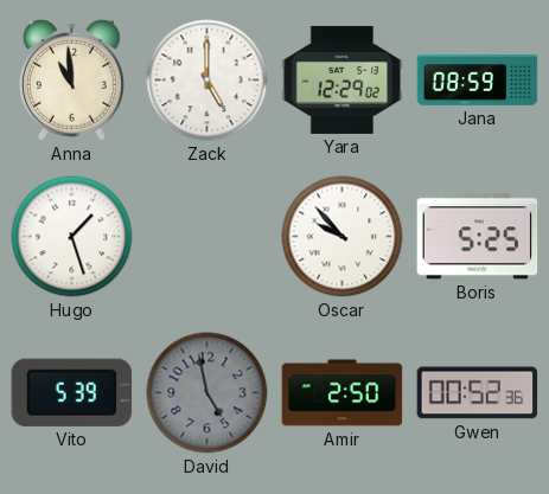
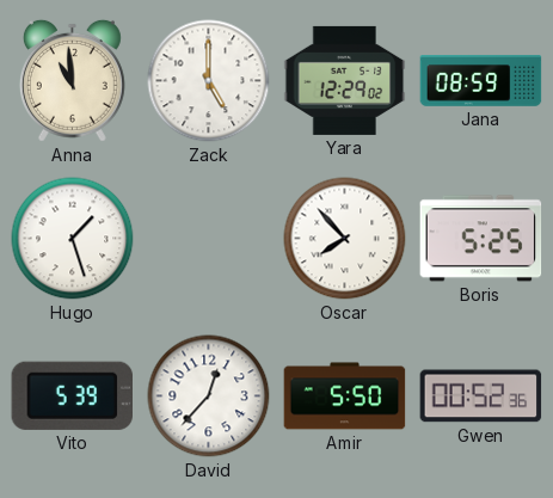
Oscar: 9:53 -> 7:53 (345, 239)
David: 4:58 -> 12:37 (209, 396)
David dial: grey -> white (209, 396)
Amir: 2:50 -> 5:50 (345, 396)
